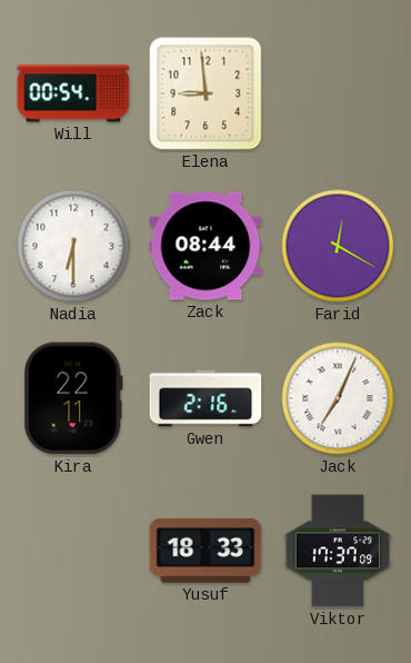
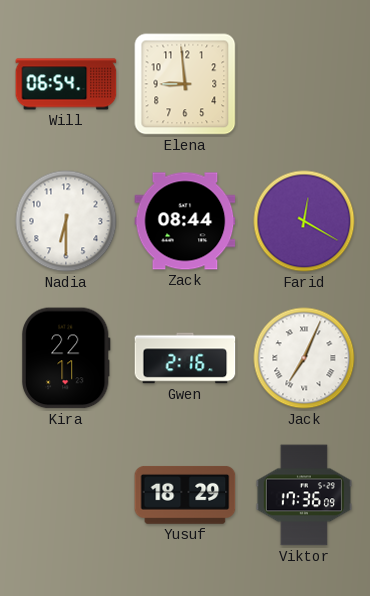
Will: 00:54 -> 06:54 (66, 84)
Yusuf: 18:33 -> 18:29 (185, 495)
Viktor: 17:37 -> 17:36 (303, 495)
